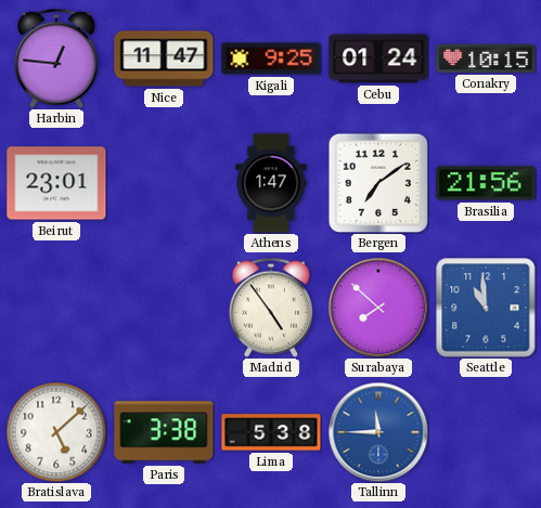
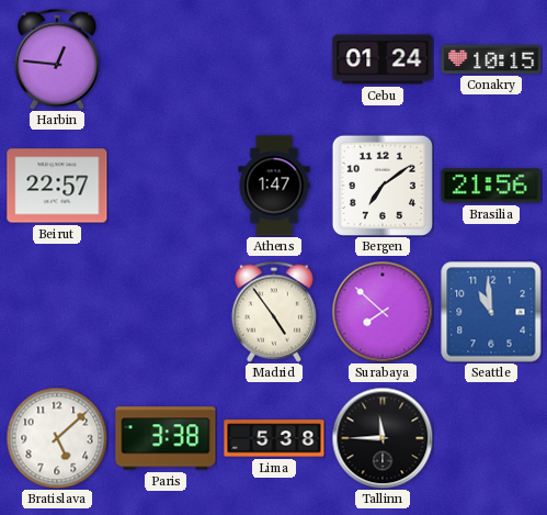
Nice: 11:47 -> none (164, 58)
Kigali: 9:25 -> none (271, 58)
Beirut: 23:01 -> 22:57 (57, 186)
Tallinn dial: blue -> black (383, 438)
